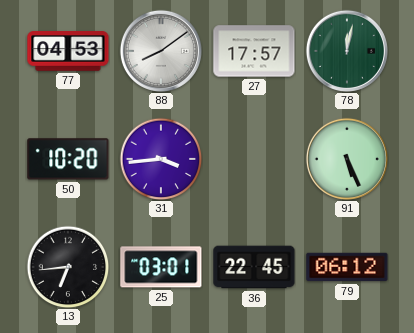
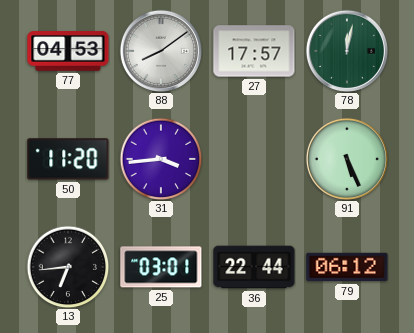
50: 10:20 -> 11:20 (68, 159)
36: 22:45 -> 22:44 (254, 267)
